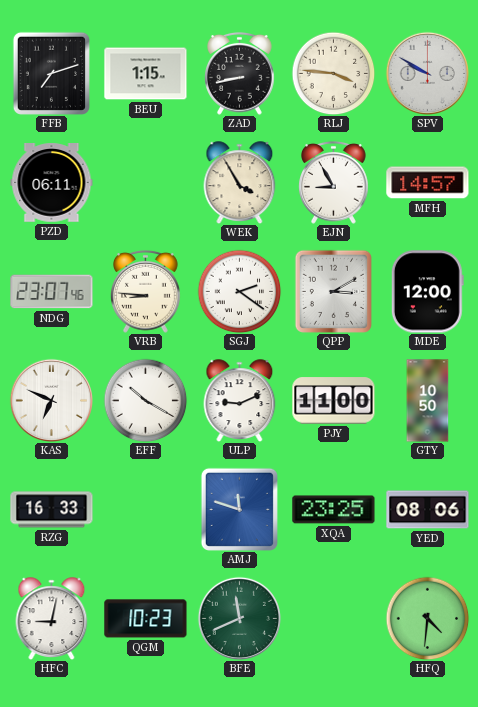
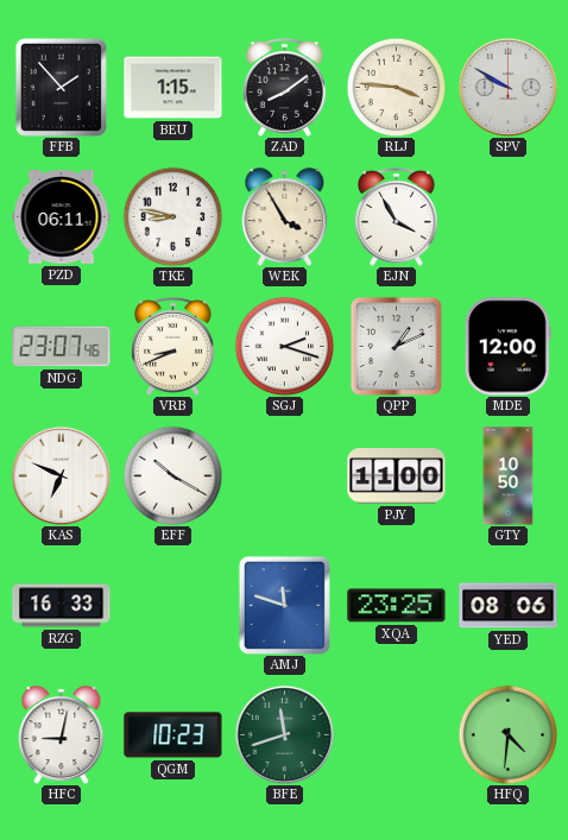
FFB: 7:12 -> 1:53 (61, 87)
ZAD: 8:43 -> 8:09 (285, 87)
TKE: none -> 8:47 (172, 216)
EJN: 8:55 -> 3:55 (397, 216)
MFH: 14:57 -> none (428, 183)
VRB: 8:46 -> 8:41 (173, 346)
SGJ: 2:21 -> 2:18 (284, 346)
QPP: 3:10 -> 1:11 (396, 346)
ULP: 9:11 -> none (240, 400)
BFE: 11:41 -> 11:42 (284, 734)
